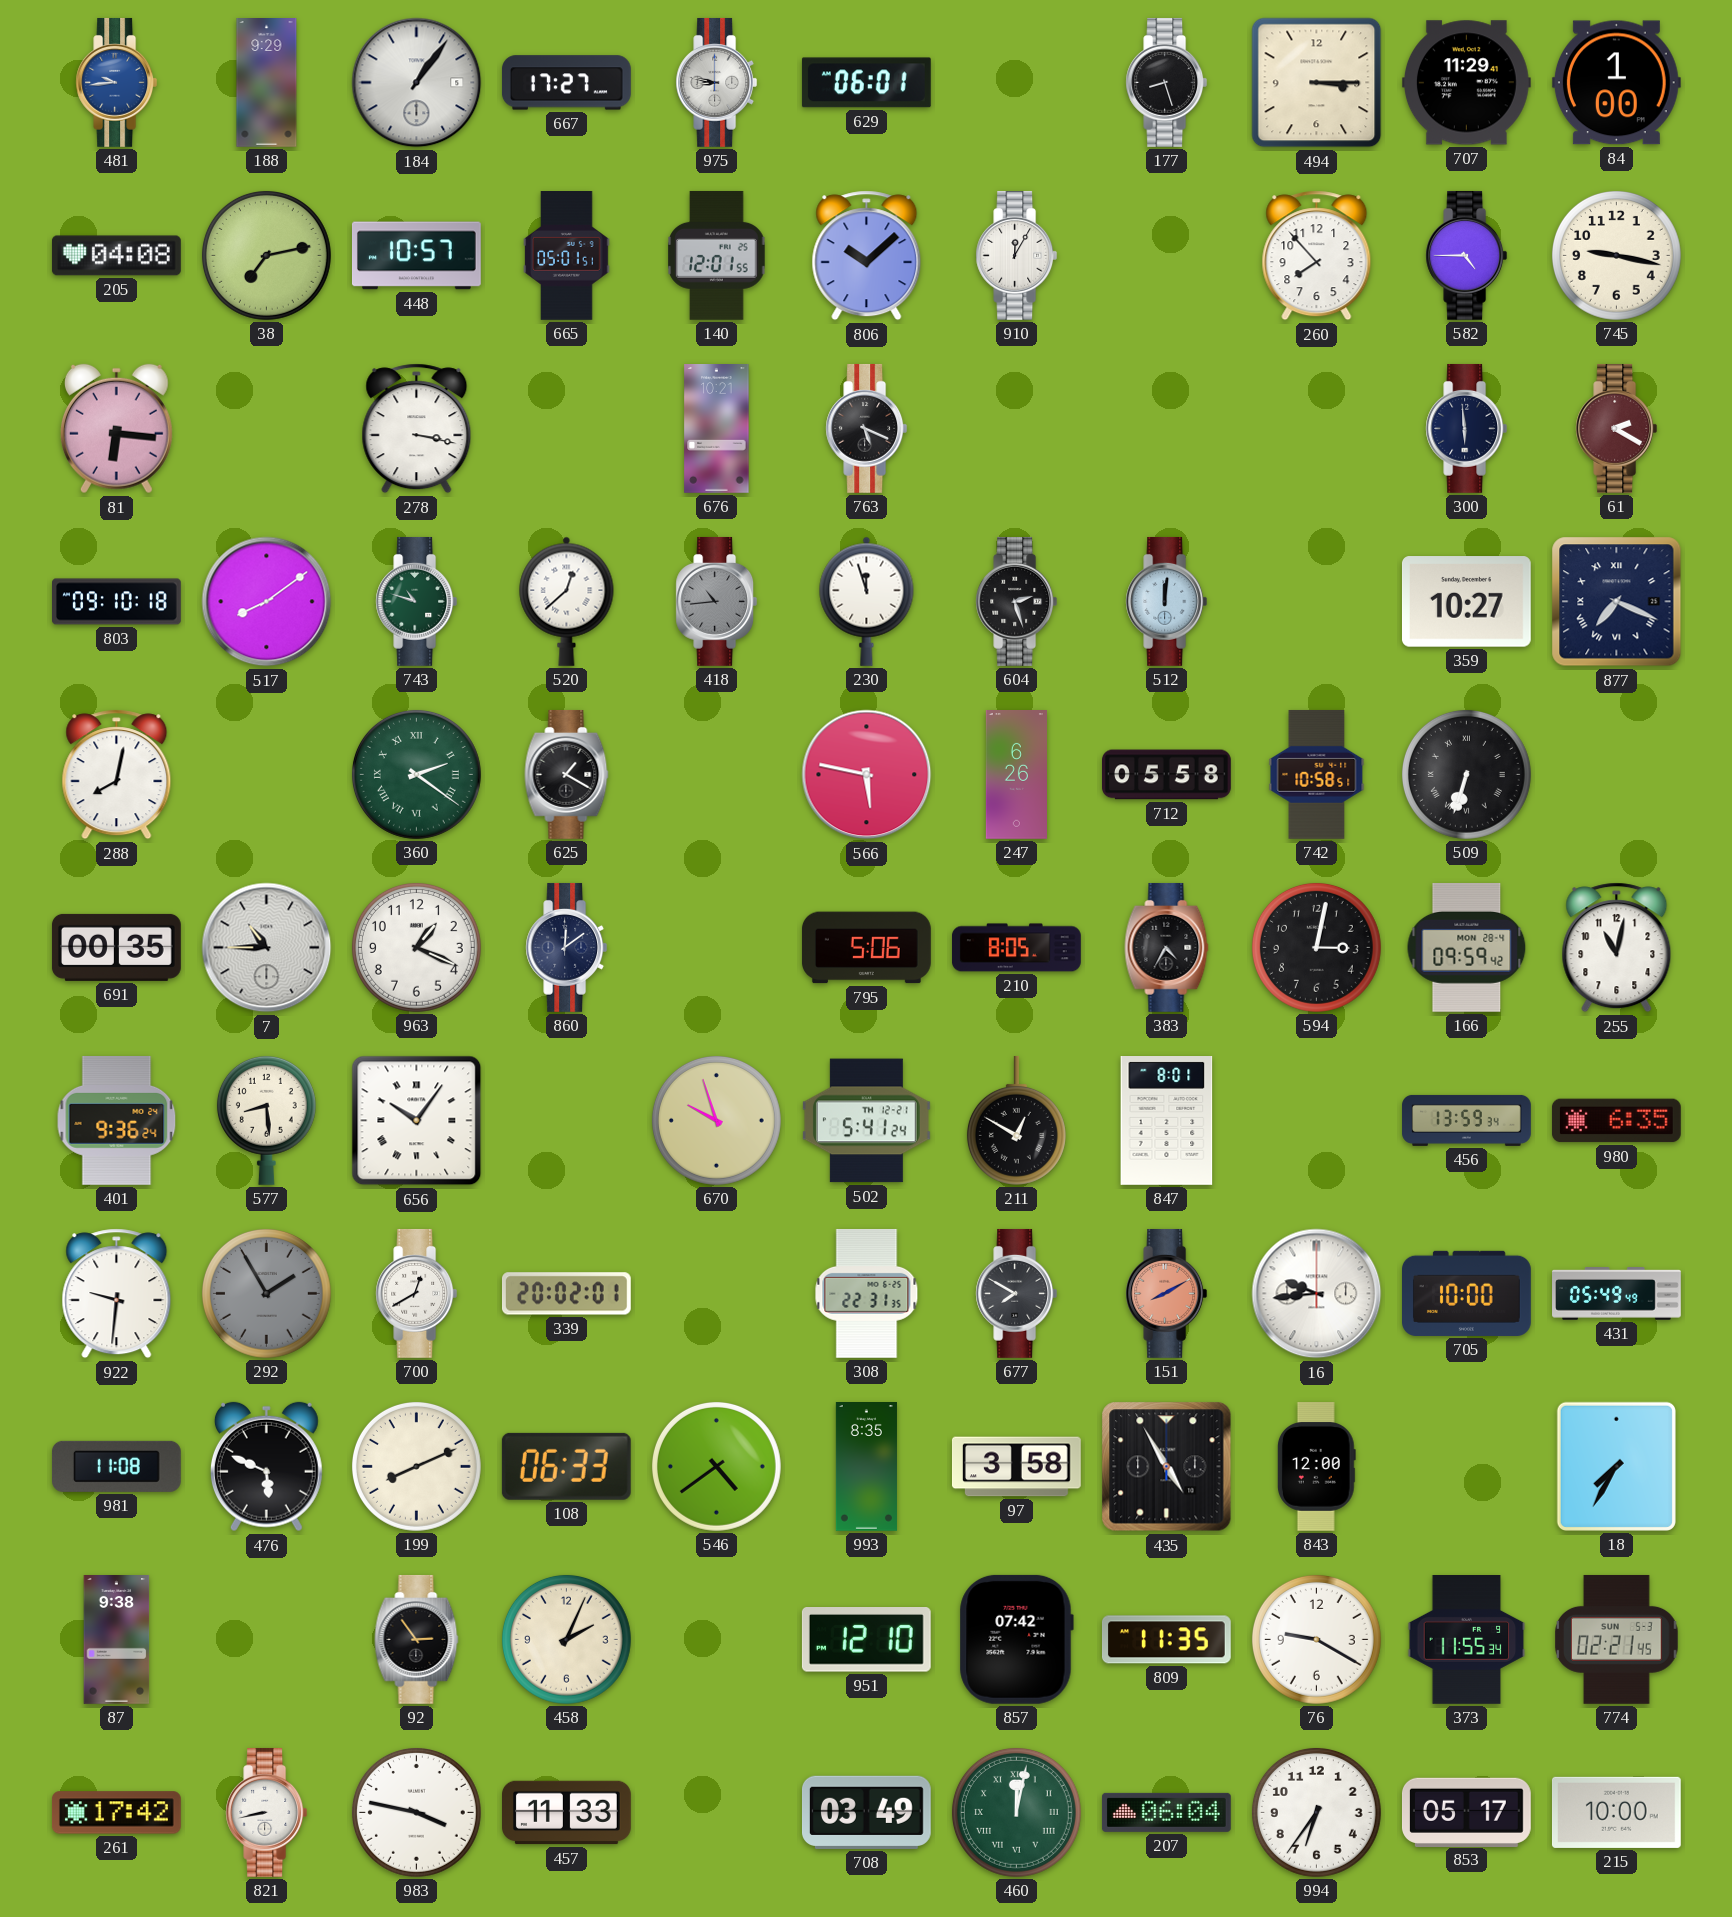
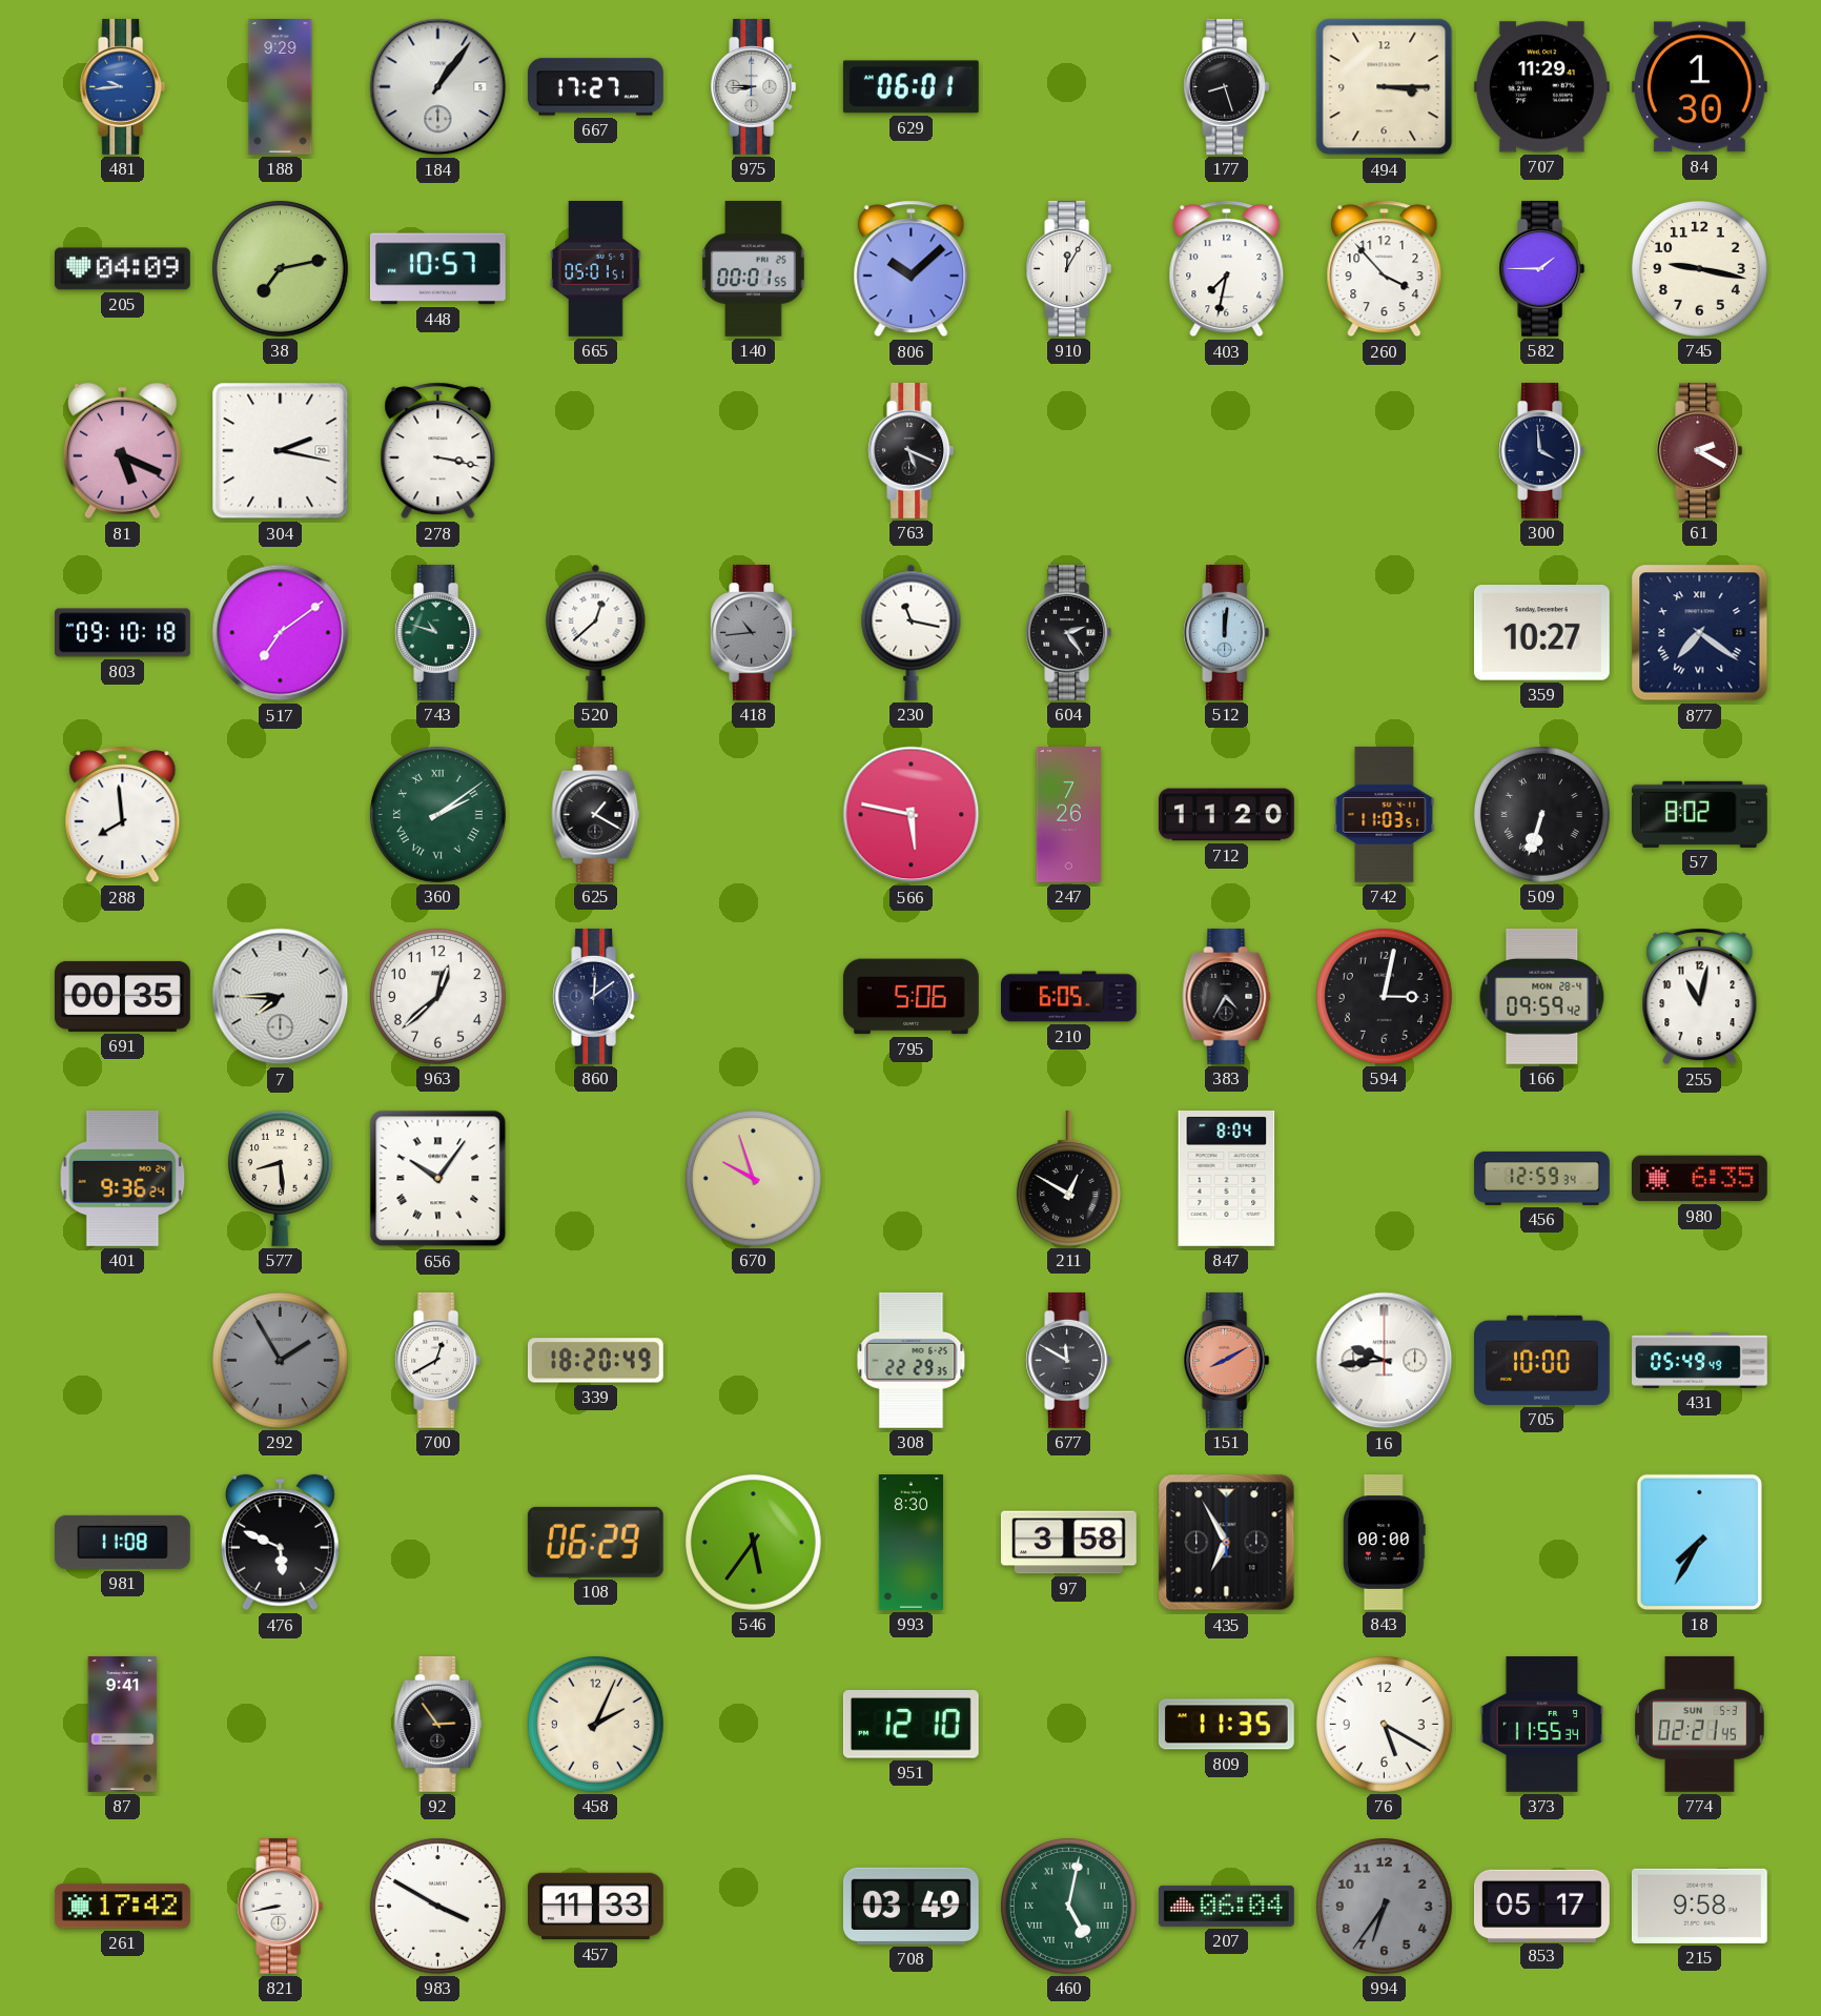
975: 8:47 -> 8:45 (754, 86)
84: 1:00 -> 1:30 (1699, 87)
205: 04:08 -> 04:09 (122, 269)
140: 12:01 -> 00:01 (754, 268)
403: none -> 7:32 (1227, 269)
260: 7:53 -> 3:53 (1385, 269)
582: 4:45 -> 1:45 (1542, 268)
81: 6:16 -> 5:19 (122, 451)
304: none -> 2:17 (281, 451)
676: 10:21 -> none (717, 429)
300: 5:59 -> 3:59 (1542, 450)
517: 8:09 -> 7:09 (281, 633)
230: 11:57 -> 11:17 (912, 632)
604: 2:27 -> 2:24 (1069, 632)
877: 7:19 -> 7:21 (1700, 633)
288: 8:02 -> 7:59 (123, 815)
360: 2:21 -> 2:09 (437, 814)
247: 6:26 -> 7:26 (1068, 815)
712: 05:58 -> 11:20 (1227, 815)
742: 10:58 -> 11:03 (1385, 814)
57: none -> 8:02 (1699, 814)
7: 10:45 -> 7:45 (281, 997)
963: 1:19 -> 12:38 (437, 996)
210: 8:05 -> 6:05 (1069, 997)
502: 5:41 -> none (866, 1121)
847: 8:01 -> 8:04 (1227, 1179)
456: 13:59 -> 12:59 (1542, 1178)
922: 9:31 -> none (117, 1294)
339: 20:02 -> 18:20 (595, 1361)
308: 22:31 -> 22:29 (912, 1360)
677: 7:50 -> 11:50 (1069, 1360)
199: 8:11 -> none (416, 1466)
108: 06:33 -> 06:29 (595, 1542)
546: 4:39 -> 5:36 (753, 1542)
993: 8:35 -> 8:30 (910, 1543)
435: 4:55 -> 6:55 (1227, 1543)
843: 12:00 -> 00:00 (1384, 1543)
87: 9:38 -> 9:41 (123, 1725)
857: 07:42 -> none (1016, 1639)
76: 9:20 -> 5:20 (1384, 1724)
983: 3:47 -> 3:50 (437, 1906)
460: 12:02 -> 5:02 (1068, 1906)
994 dial: white -> grey (1384, 1906)
215: 10:00 -> 9:58 (1699, 1906)
